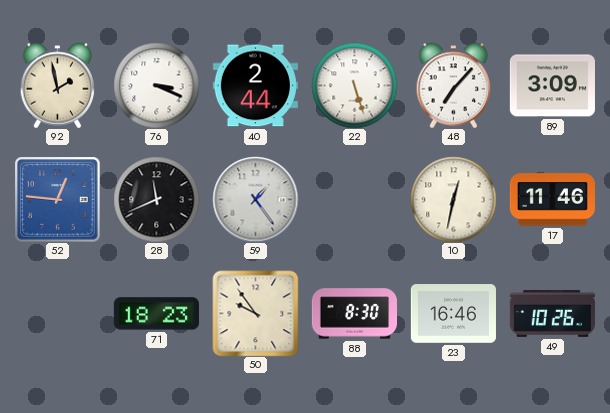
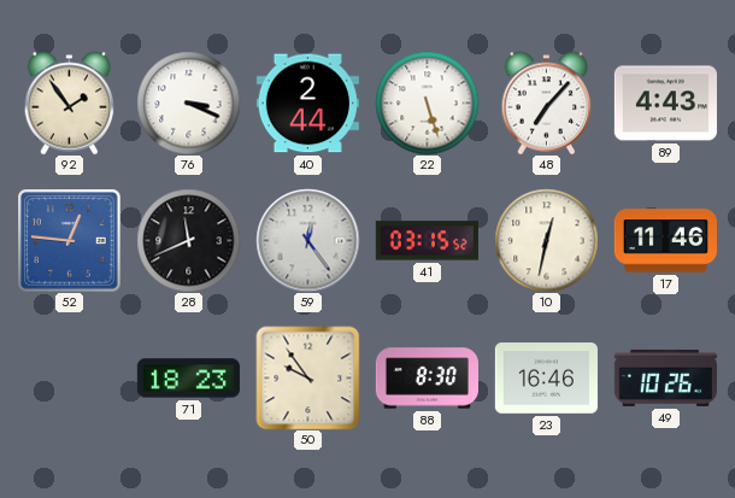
92: 1:58 -> 1:54 (70, 102)
89: 3:09 -> 4:43 (665, 104)
59: 1:24 -> 12:24 (307, 240)
41: none -> 03:15 (427, 241)
